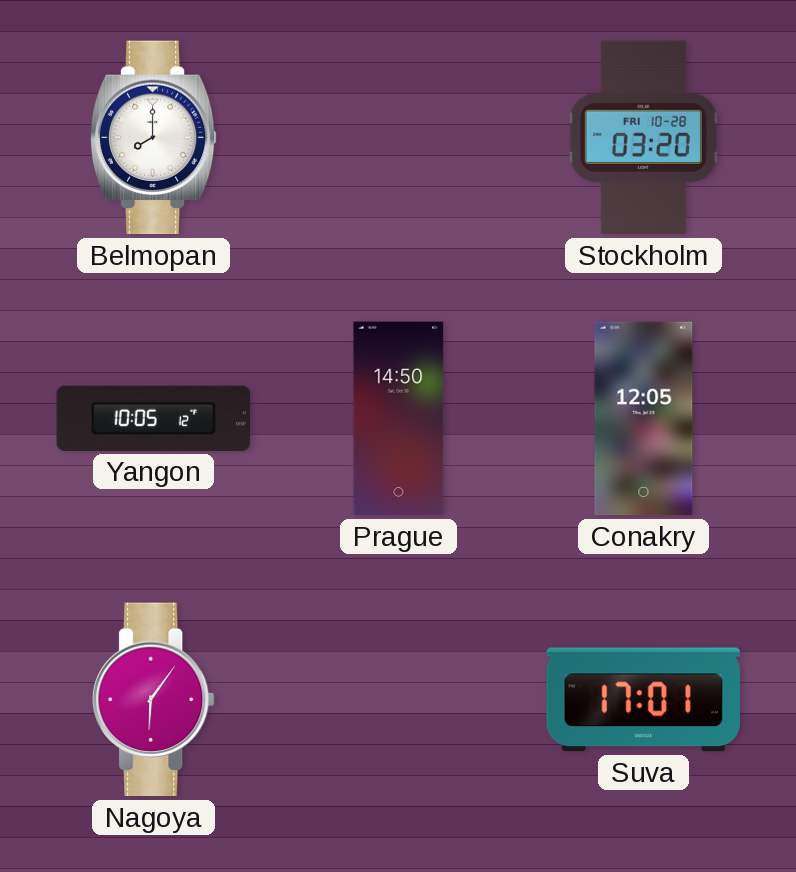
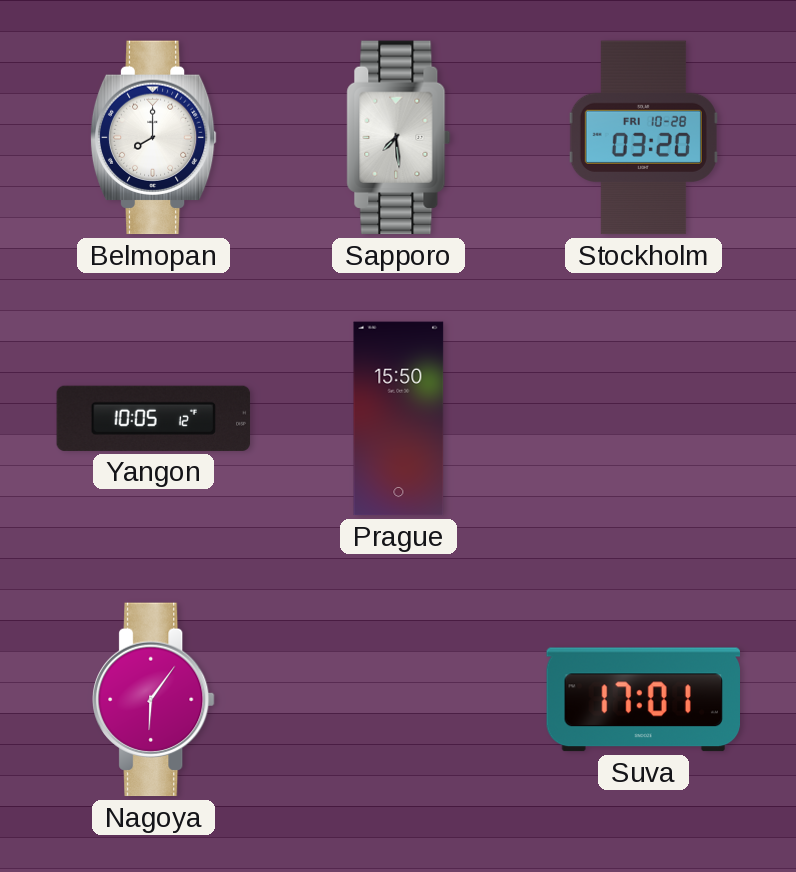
Sapporo: none -> 7:29 (399, 138)
Prague: 14:50 -> 15:50 (399, 419)
Conakry: 12:05 -> none (644, 419)
